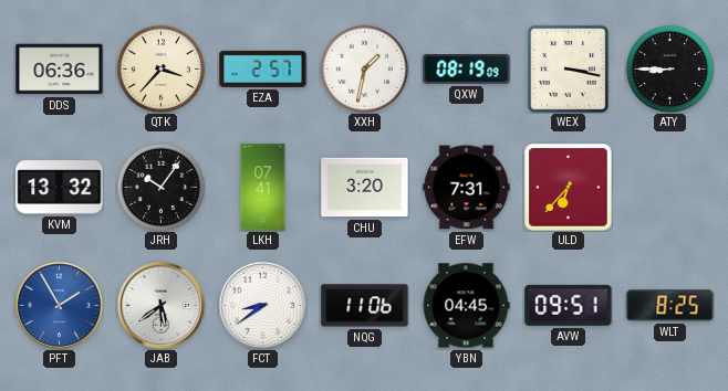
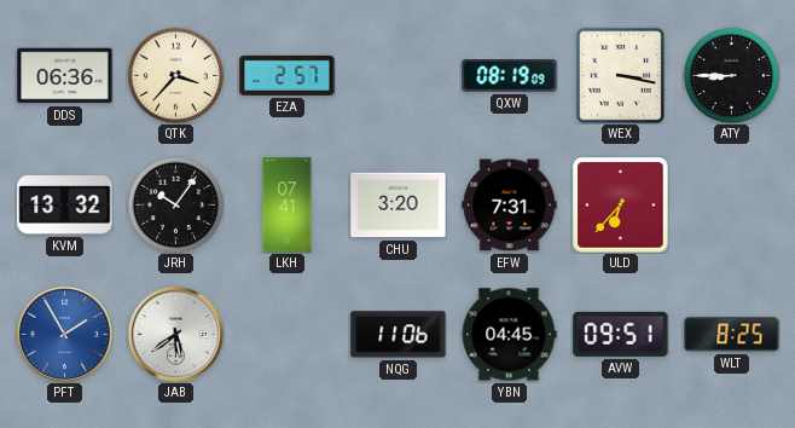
XXH: 1:32 -> none (364, 68)
FCT: 8:39 -> none (262, 305)
